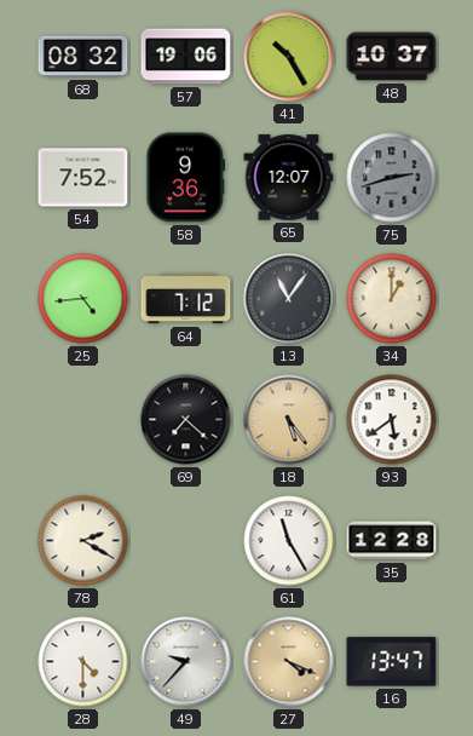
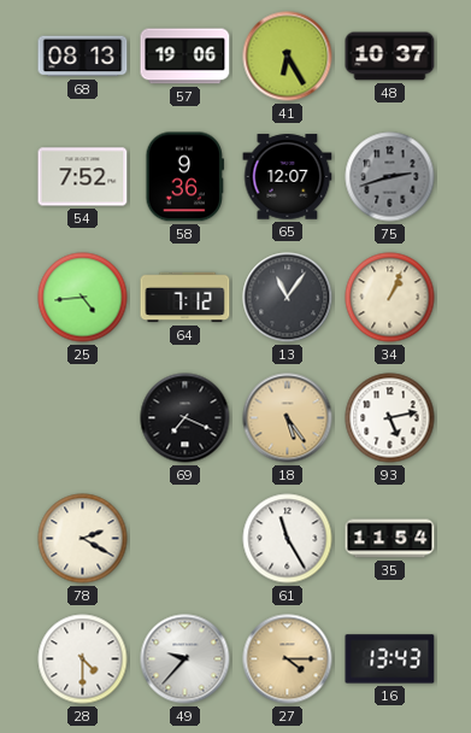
68: 08:32 -> 08:13 (83, 57)
41: 10:25 -> 6:25 (288, 57)
34: 1:00 -> 1:04 (390, 298)
69: 7:22 -> 7:19 (186, 418)
93: 5:39 -> 5:13 (390, 418)
35: 12:28 -> 11:54 (390, 539)
27: 4:19 -> 4:15 (288, 659)
16: 13:47 -> 13:43 (390, 659)
